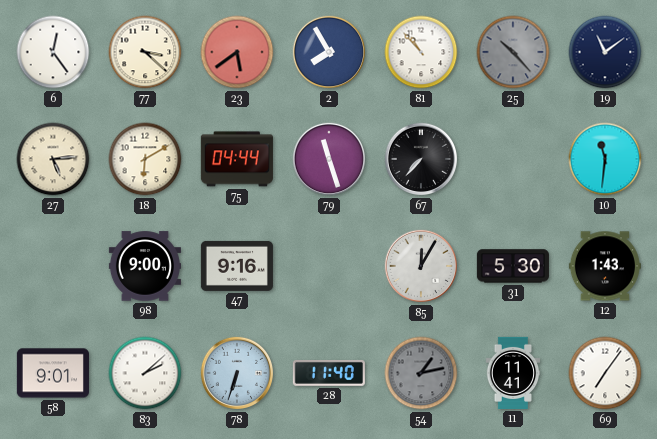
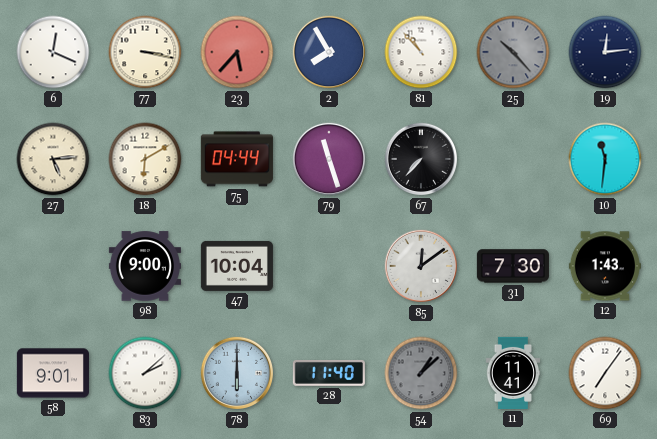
6: 12:24 -> 12:19 (53, 52)
77: 3:22 -> 3:17 (145, 52)
23: 5:39 -> 5:37 (237, 52)
19: 11:09 -> 12:14 (605, 52)
47: 9:16 -> 10:04 (237, 266)
85: 12:05 -> 12:09 (421, 266)
31: 5:30 -> 7:30 (513, 266)
78: 6:33 -> 6:00 (237, 373)
54: 1:13 -> 1:08 (421, 373)
